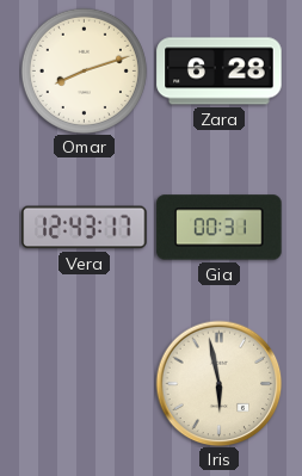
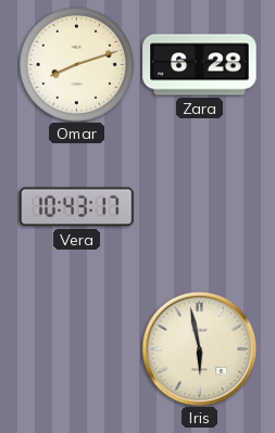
Vera: 12:43 -> 10:43 (77, 207)
Gia: 00:31 -> none (220, 228)
